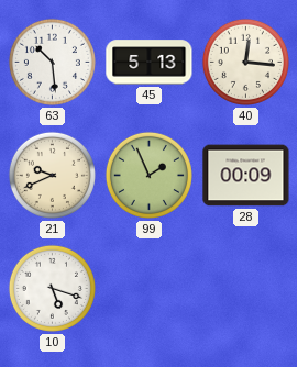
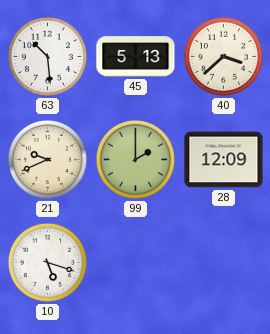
40: 12:16 -> 3:38 (223, 56)
99: 1:56 -> 2:00 (135, 159)
28: 00:09 -> 12:09 (224, 160)
